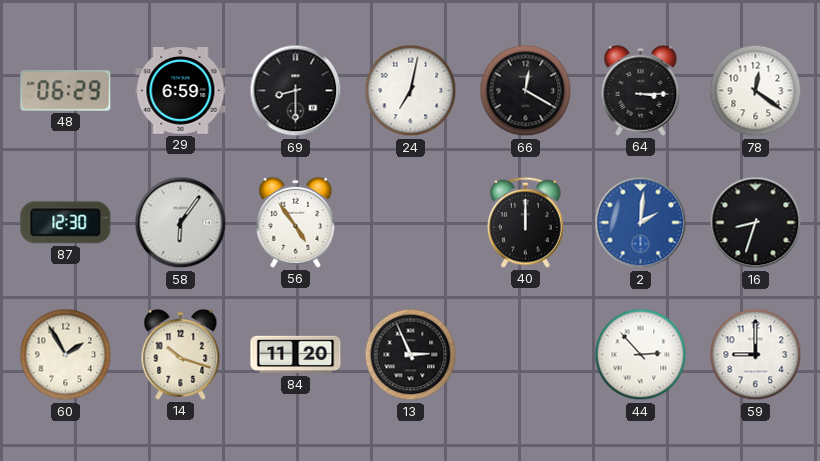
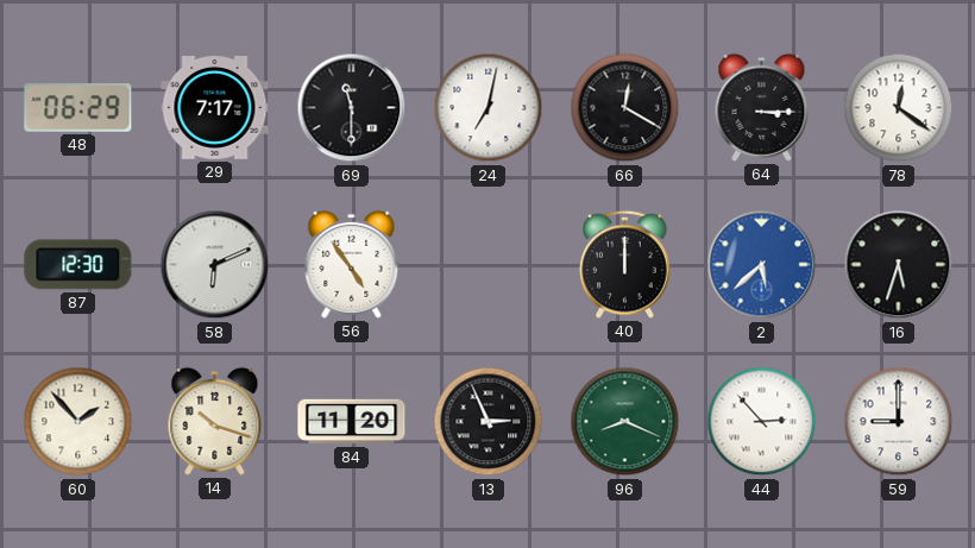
29: 6:59 -> 7:17 (215, 108)
69: 8:30 -> 11:30 (352, 108)
58: 6:06 -> 6:11 (215, 265)
2: 2:01 -> 5:38 (762, 265)
16: 8:33 -> 5:33 (899, 265)
60: 1:55 -> 1:53 (78, 422)
96: none -> 8:19 (625, 422)
